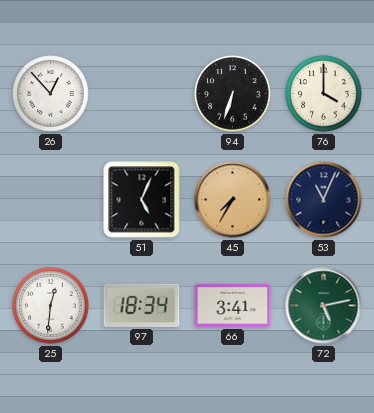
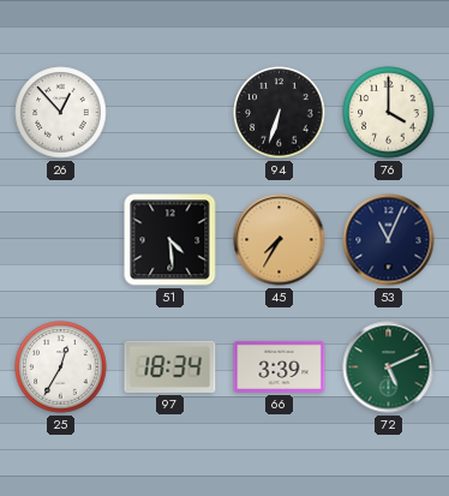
51: 5:04 -> 4:29 (170, 240)
25: 12:31 -> 12:35 (61, 367)
66: 3:41 -> 3:39 (280, 366)
72: 5:13 -> 5:11 (389, 367)
